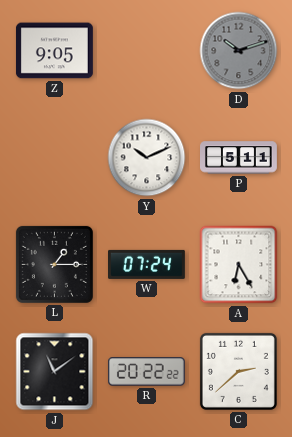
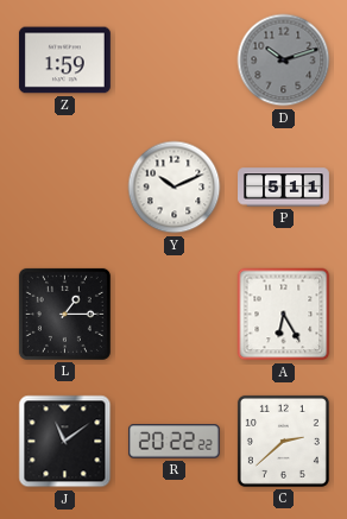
Z: 9:05 -> 1:59 (64, 61)
W: 07:24 -> none (147, 264)
